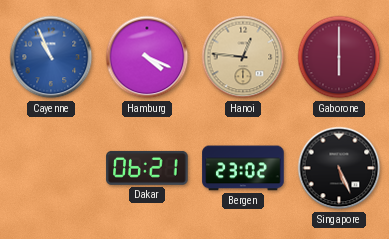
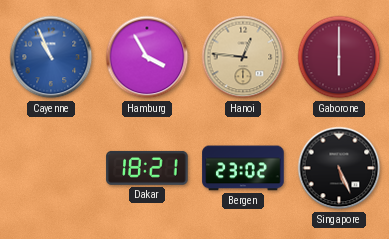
Hamburg: 4:19 -> 3:55 (147, 57)
Dakar: 06:21 -> 18:21 (147, 168)
